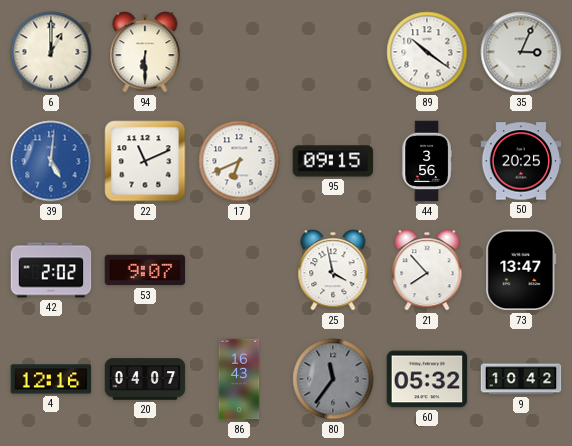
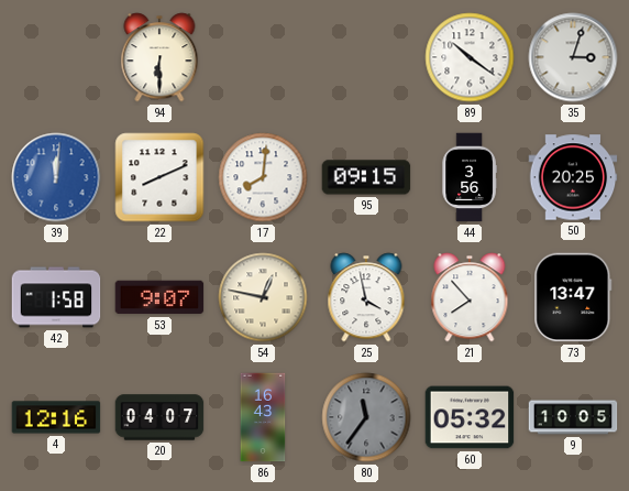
6: 1:00 -> none (51, 52)
35: 3:04 -> 3:03 (573, 57)
39: 5:01 -> 12:01 (56, 177)
22: 11:11 -> 8:11 (159, 177)
17: 6:41 -> 8:01 (263, 177)
42: 2:02 -> 1:58 (56, 297)
54: none -> 12:47 (263, 297)
9: 10:42 -> 10:05 (573, 417)
